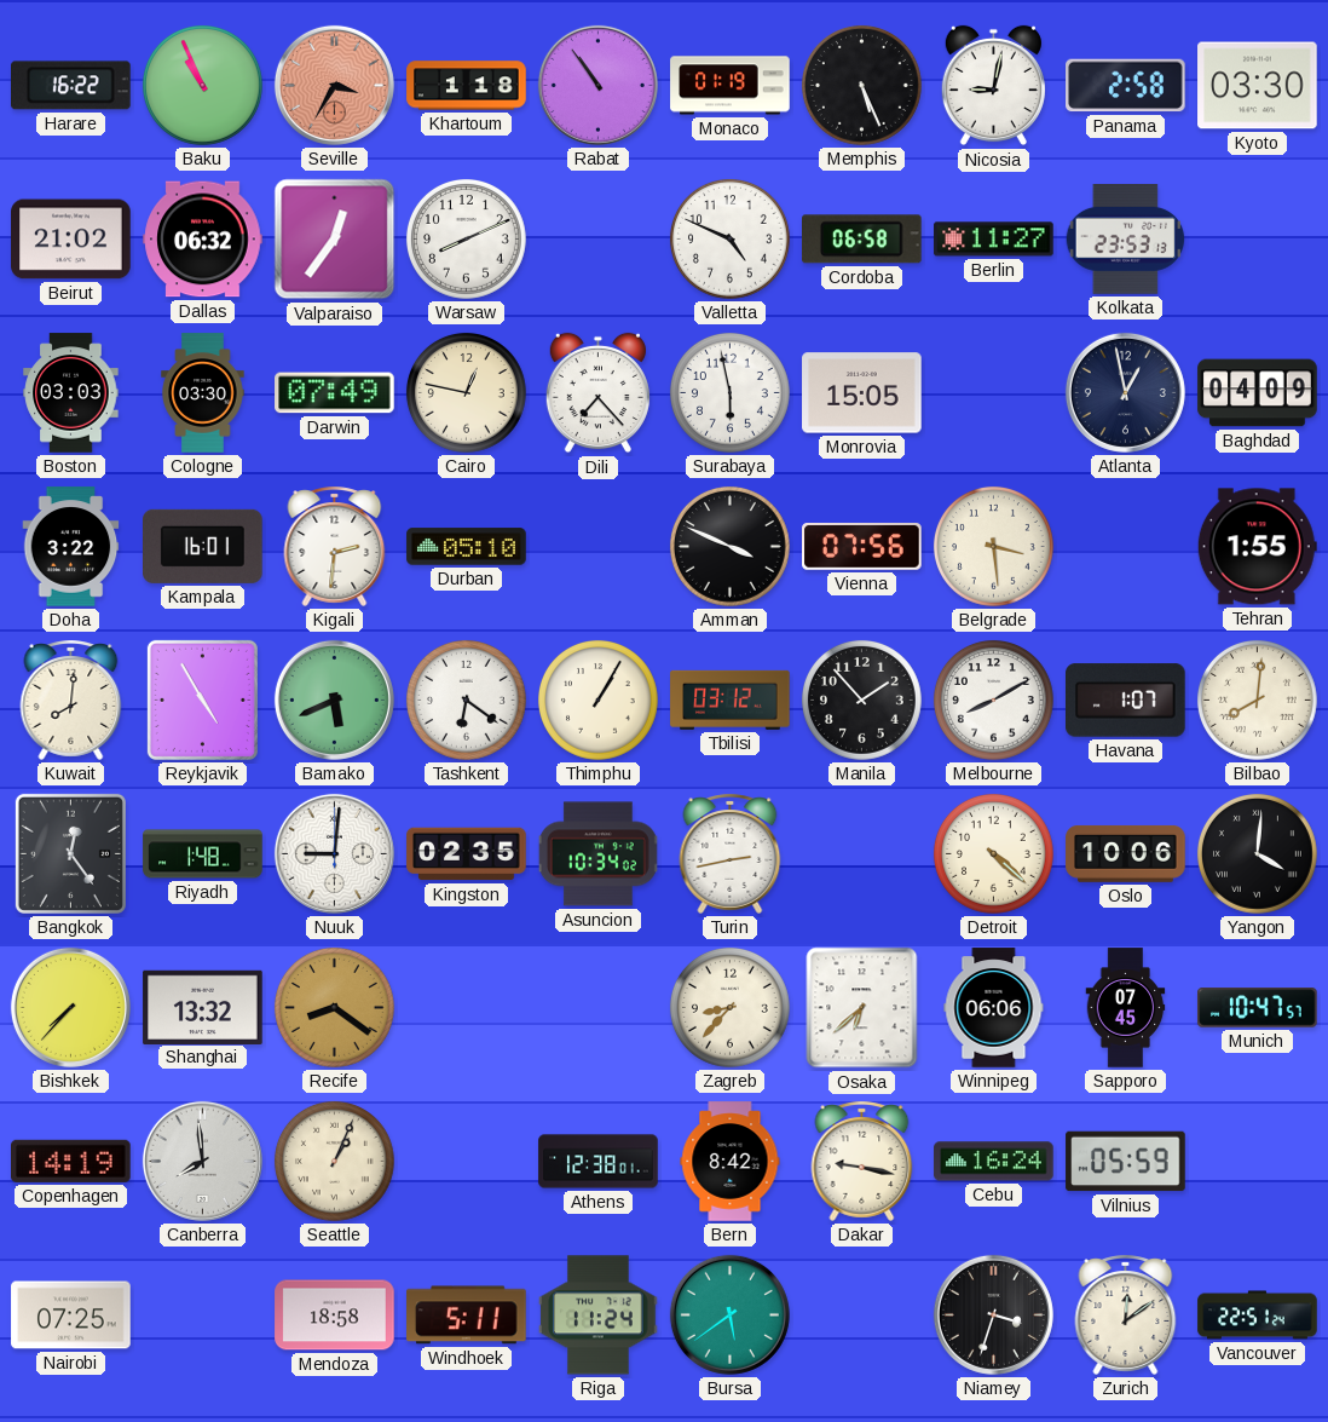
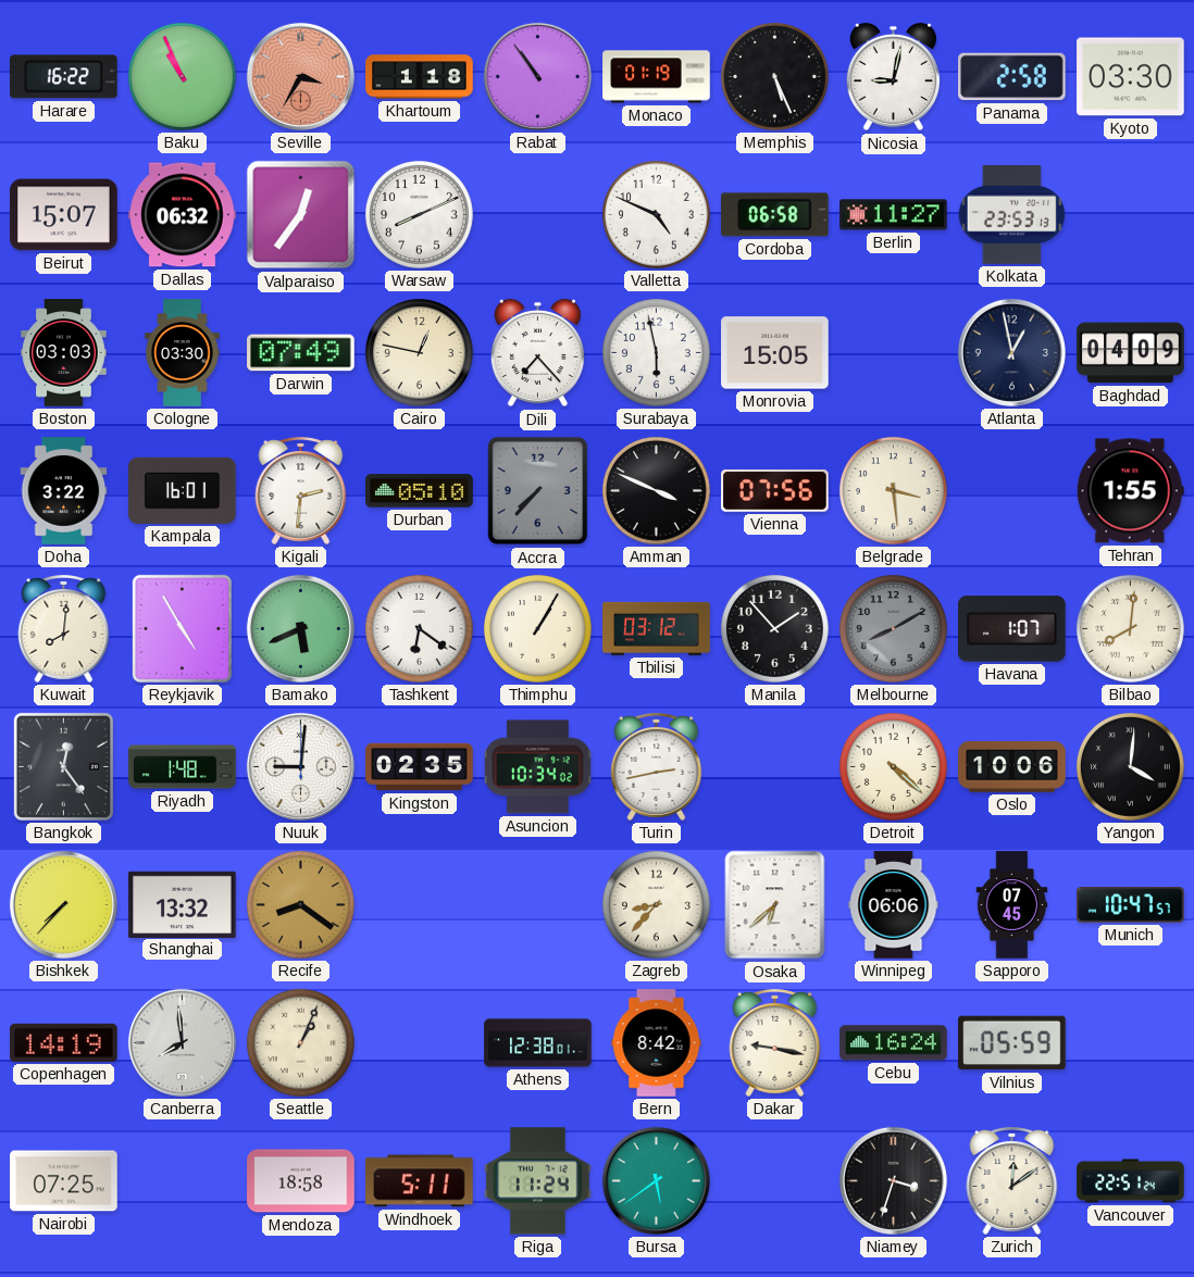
Beirut: 21:02 -> 15:07 (64, 215)
Accra: none -> 7:37 (538, 491)
Melbourne dial: white -> grey (893, 628)
